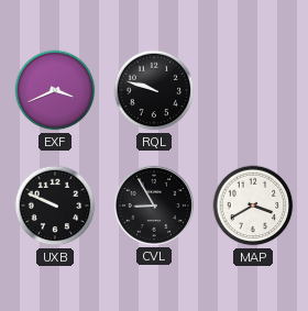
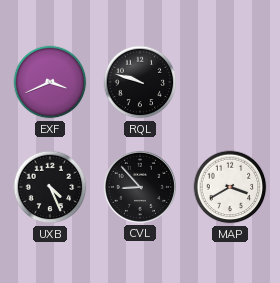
UXB: 9:49 -> 4:26 (50, 187)
CVL: 8:55 -> 8:53 (140, 187)
